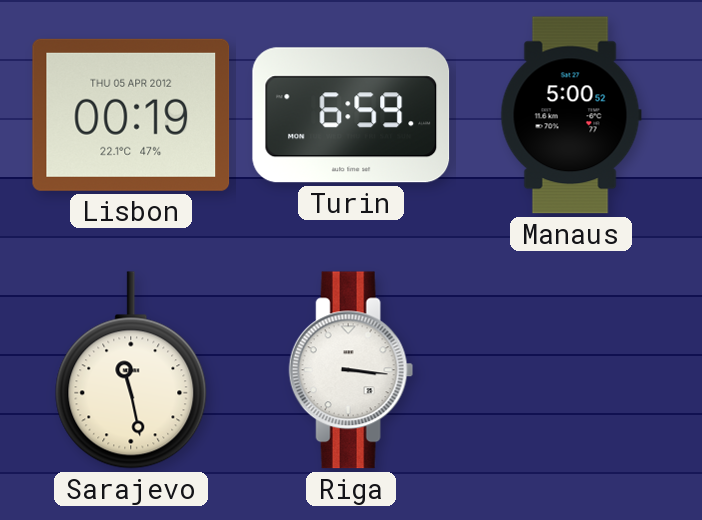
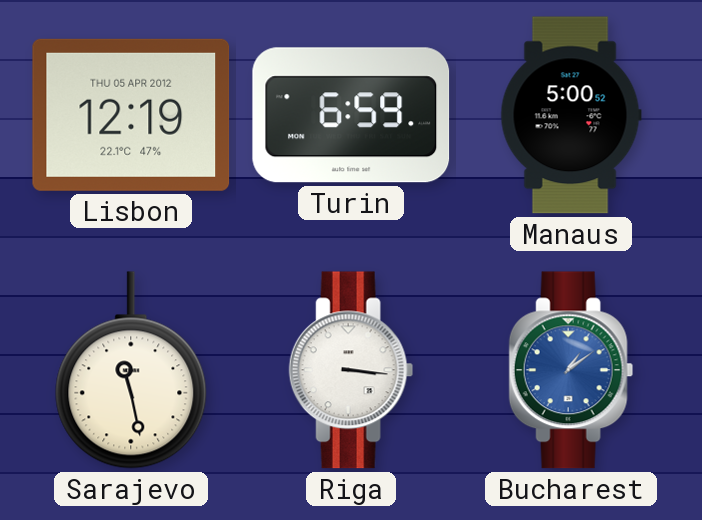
Lisbon: 00:19 -> 12:19 (131, 115)
Bucharest: none -> 1:09 (571, 370)
